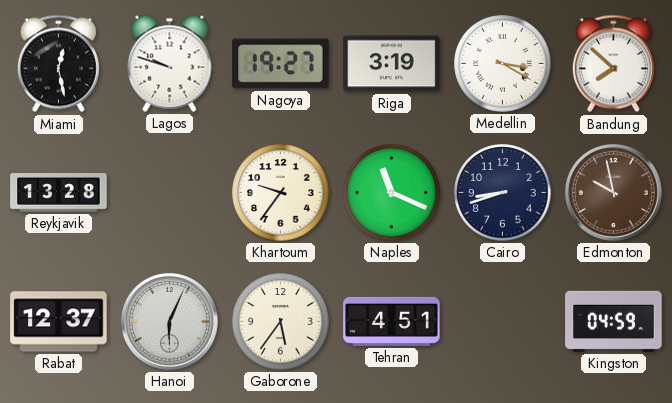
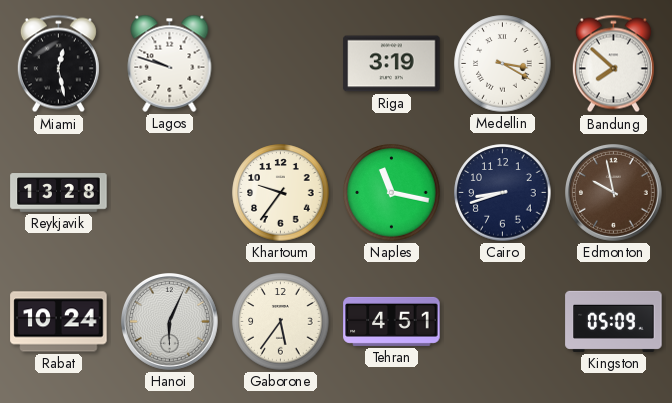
Nagoya: 19:27 -> none (281, 64)
Naples: 11:19 -> 11:17 (392, 193)
Rabat: 12:37 -> 10:24 (59, 322)
Kingston: 04:59 -> 05:09 (614, 321)
